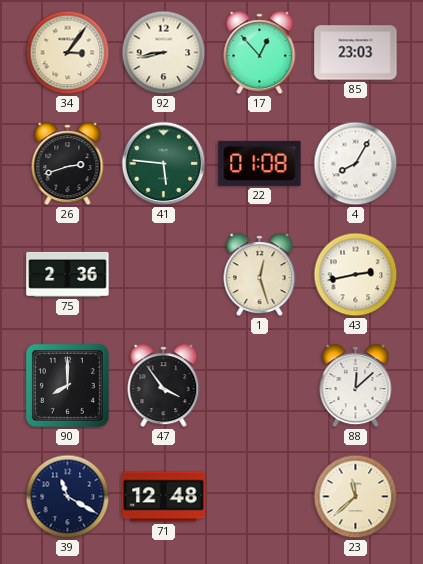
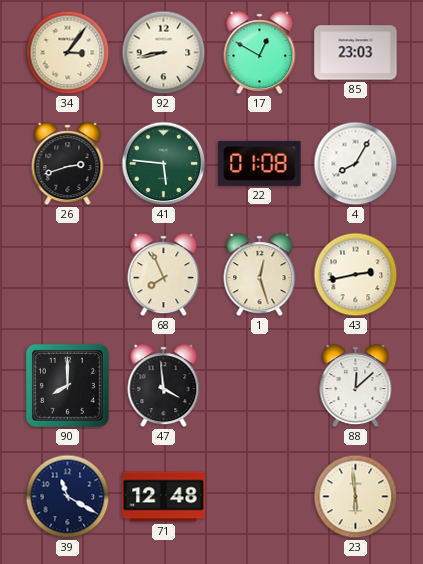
17: 12:53 -> 12:50 (260, 53)
75: 2:36 -> none (68, 274)
68: none -> 7:56 (164, 275)
47: 3:54 -> 3:59 (164, 386)
23: 11:38 -> 5:59 (356, 497)
